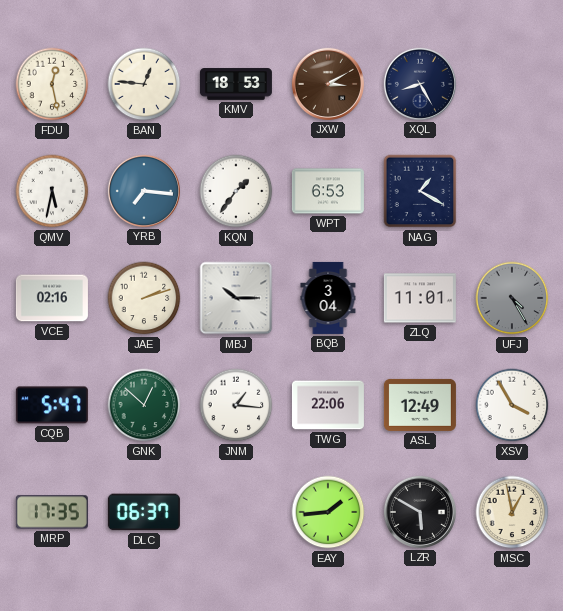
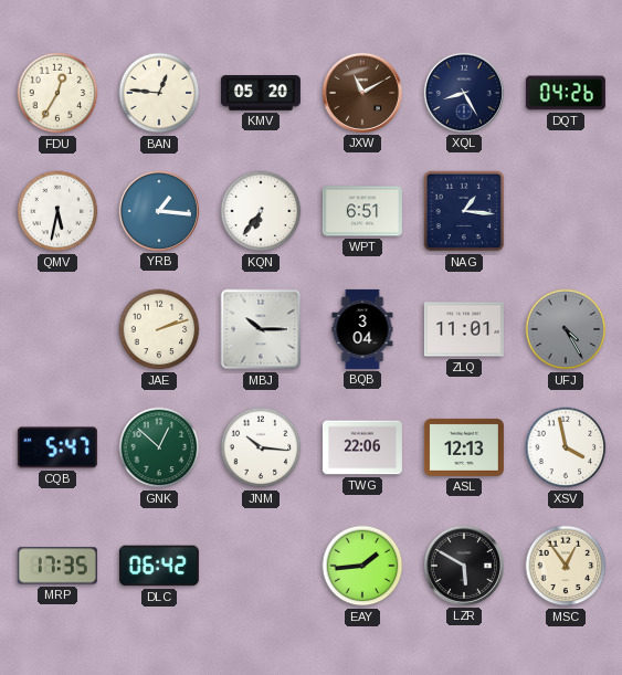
FDU: 12:28 -> 12:35 (57, 93)
KMV: 18:53 -> 05:20 (261, 93)
JXW: 3:10 -> 11:10 (362, 93)
DQT: none -> 04:26 (566, 93)
YRB: 7:16 -> 1:16 (159, 211)
KQN: 1:36 -> 6:36 (261, 211)
WPT: 6:53 -> 6:51 (362, 211)
NAG: 1:20 -> 1:16 (464, 211)
VCE: 02:16 -> none (52, 298)
JNM: 1:16 -> 10:16 (261, 447)
ASL: 12:49 -> 12:13 (464, 447)
XSV: 3:55 -> 3:58 (566, 447)
DLC: 06:37 -> 06:42 (159, 566)
MSC: 12:58 -> 12:54 (566, 566)
